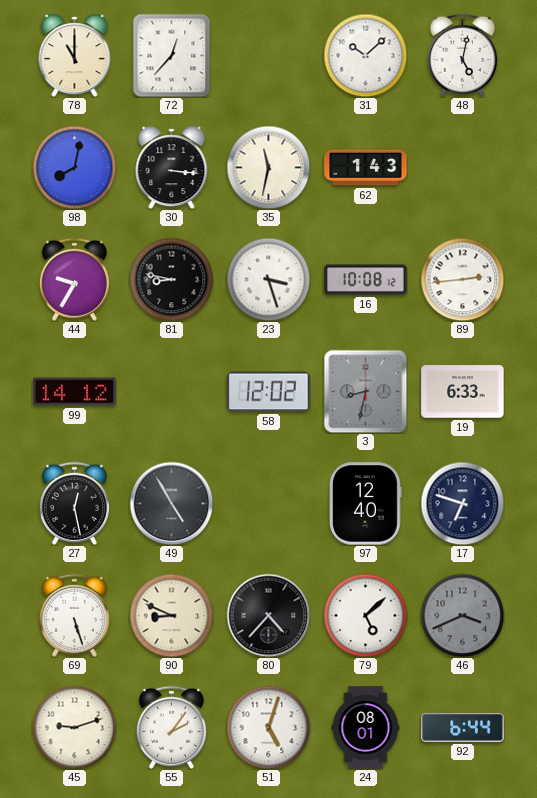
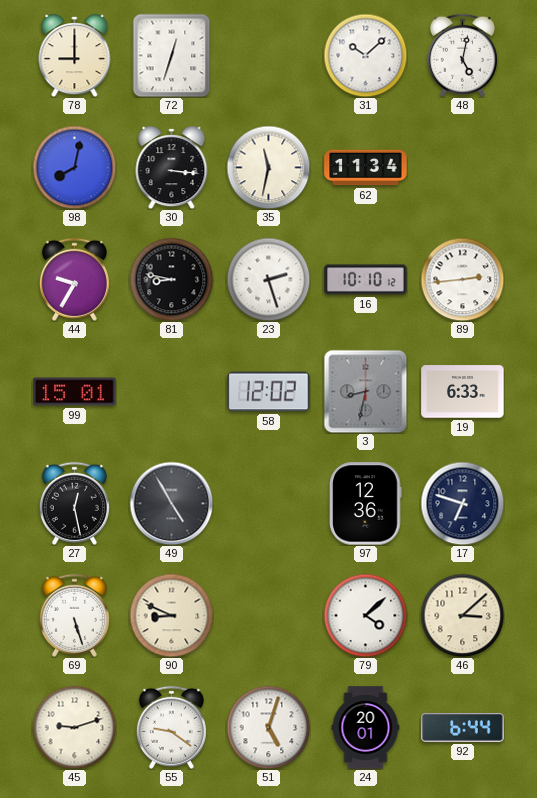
78: 11:00 -> 9:00 (75, 56)
72: 12:37 -> 12:33 (172, 55)
62: 1:43 -> 11:34 (366, 168)
23: 3:27 -> 2:27 (268, 279)
16: 10:08 -> 10:10 (366, 280)
99: 14:12 -> 15:01 (75, 392)
97: 12:40 -> 12:36 (366, 504)
80: 4:37 -> none (268, 615)
79: 5:08 -> 4:08 (365, 615)
46: 3:41 -> 3:08 (462, 615)
46 dial: grey -> cream (462, 615)
55: 2:06 -> 9:21 (171, 727)
24: 08:01 -> 20:01 (366, 728)
